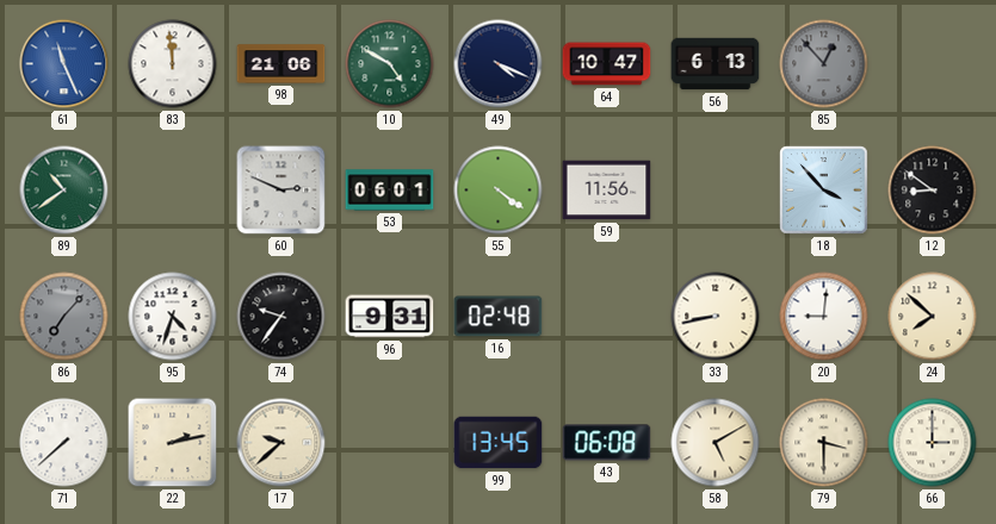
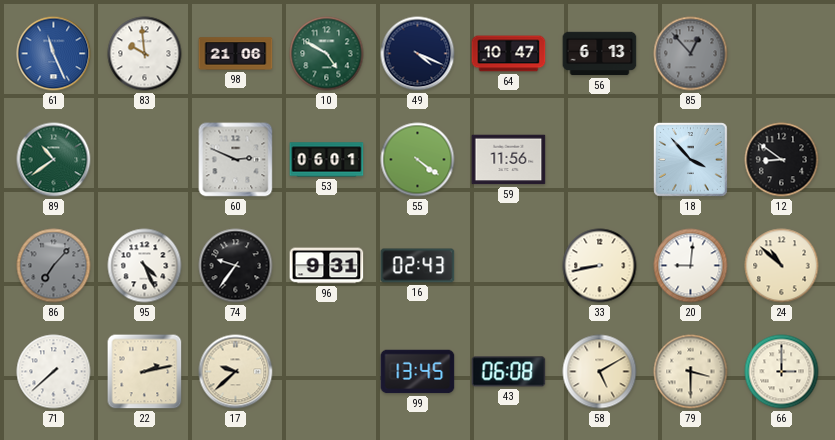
83: 11:59 -> 9:59 (145, 54)
95: 4:33 -> 4:26 (145, 266)
16: 02:48 -> 02:43 (418, 266)
24: 7:52 -> 10:52 (782, 266)
